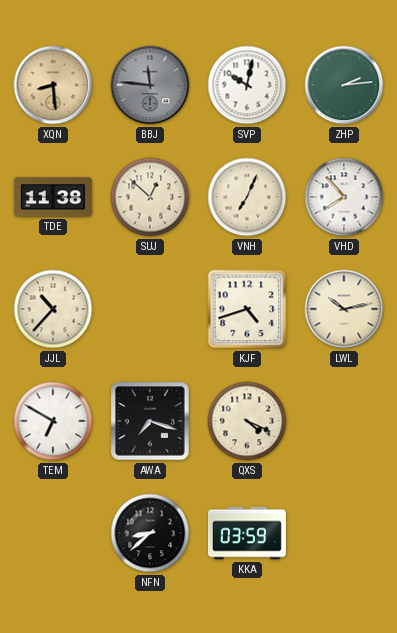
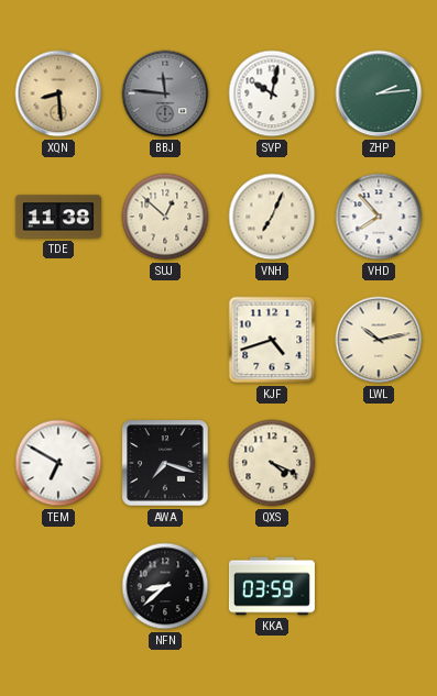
JJL: 10:37 -> none (53, 309)
